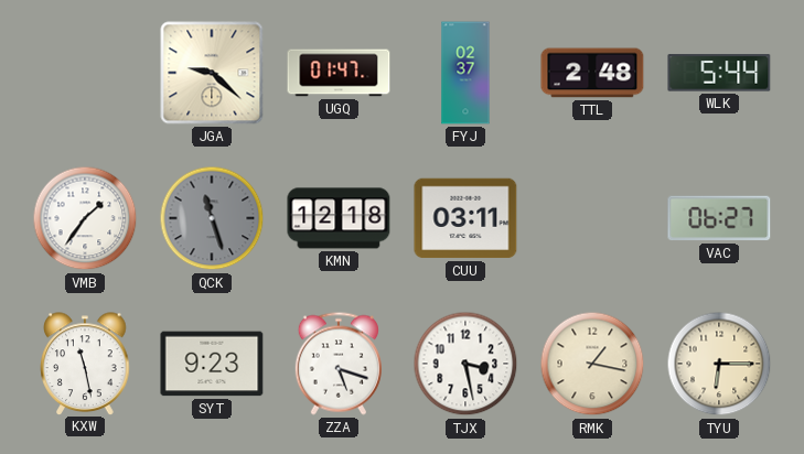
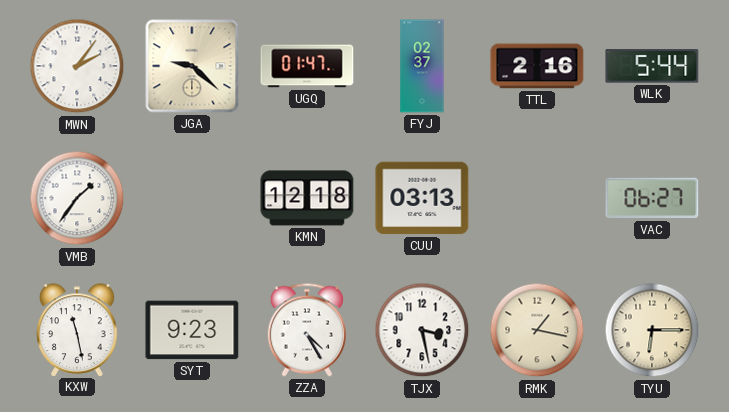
MWN: none -> 2:06 (77, 66)
TTL: 2:48 -> 2:16 (537, 66)
QCK: 11:27 -> none (212, 218)
CUU: 03:11 -> 03:13 (422, 198)
ZZA: 5:18 -> 4:25 (307, 330)
